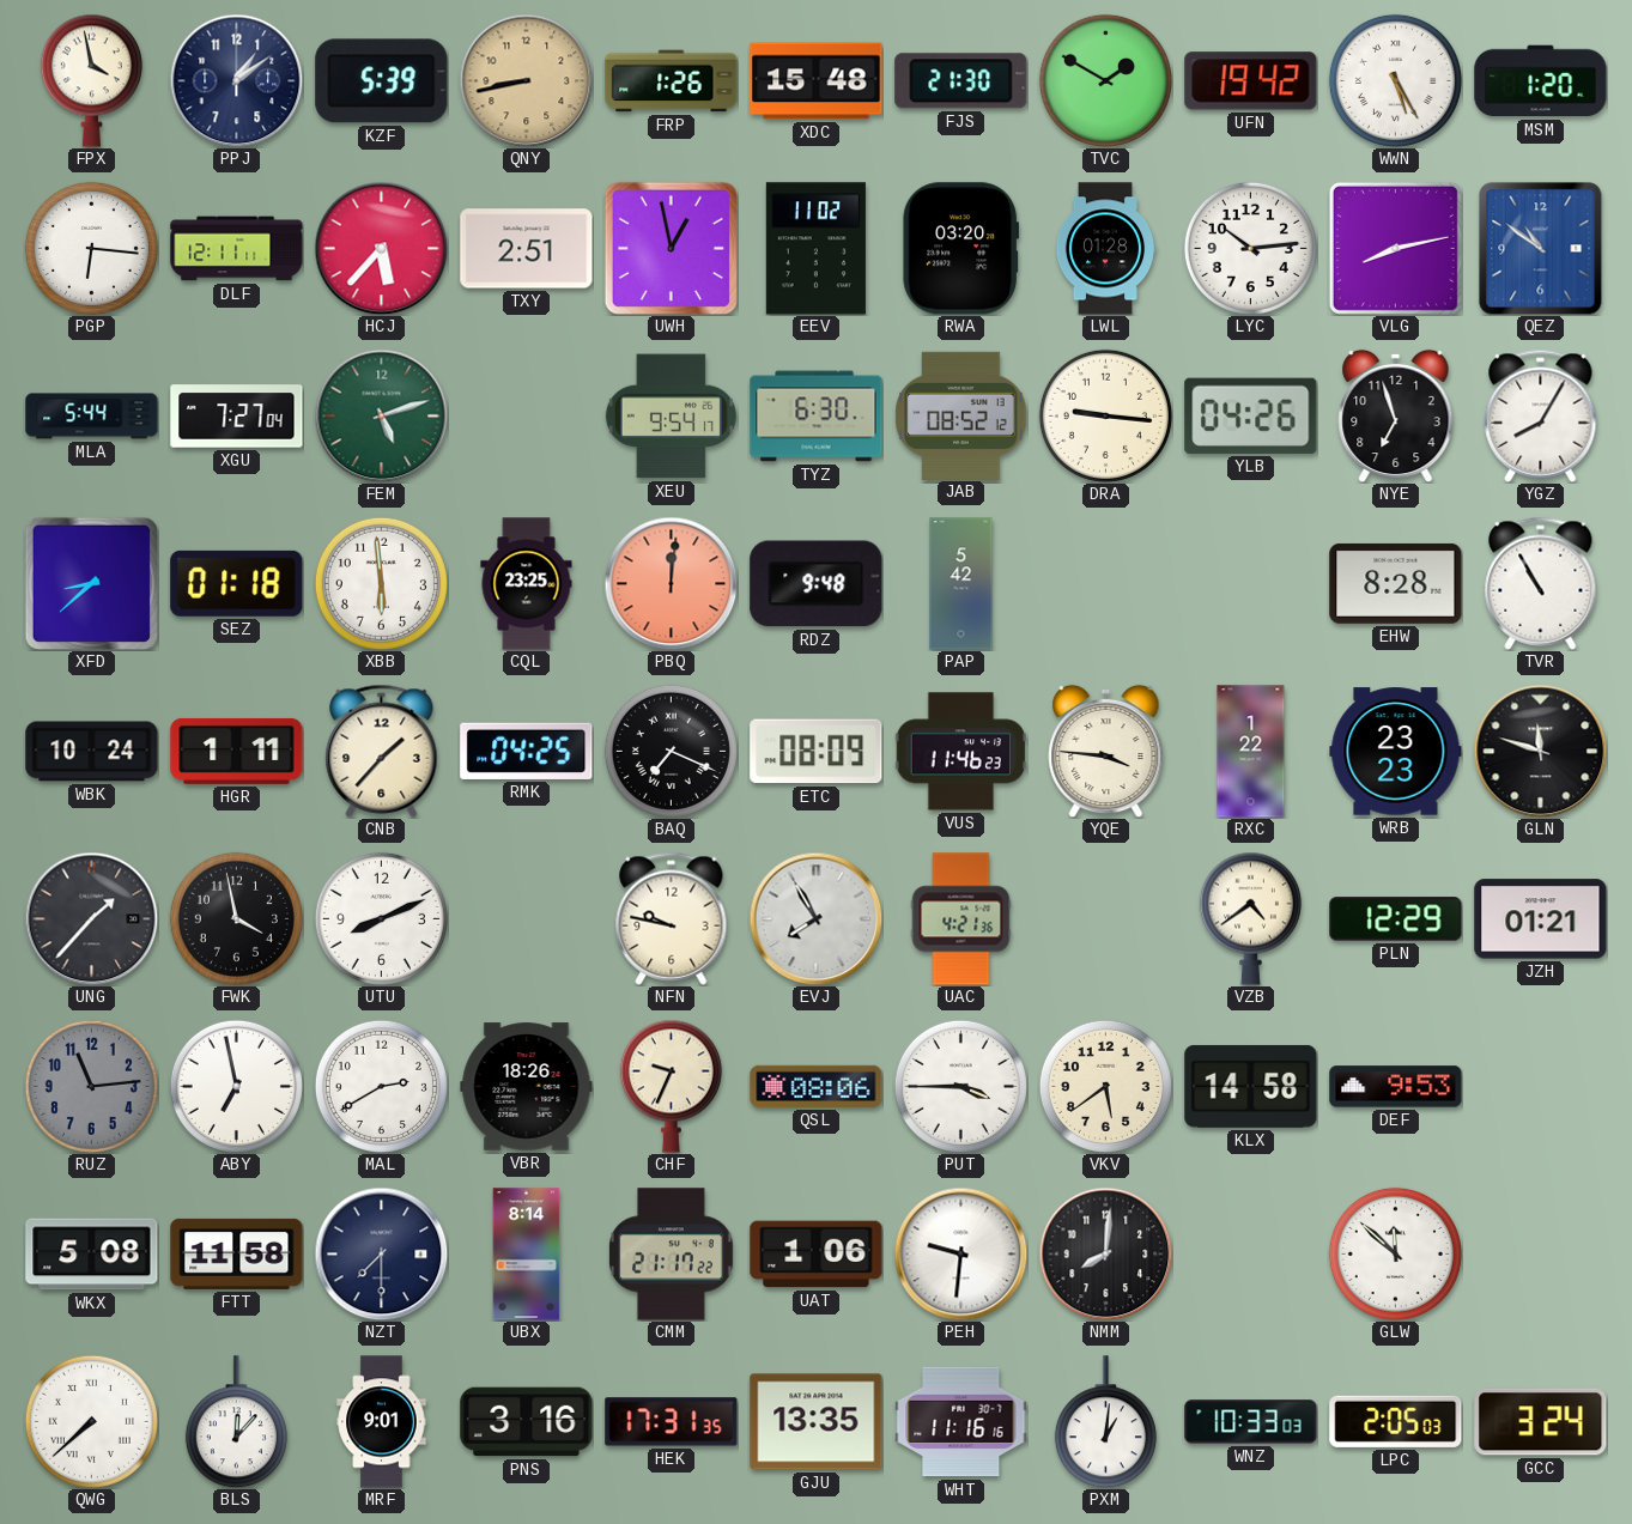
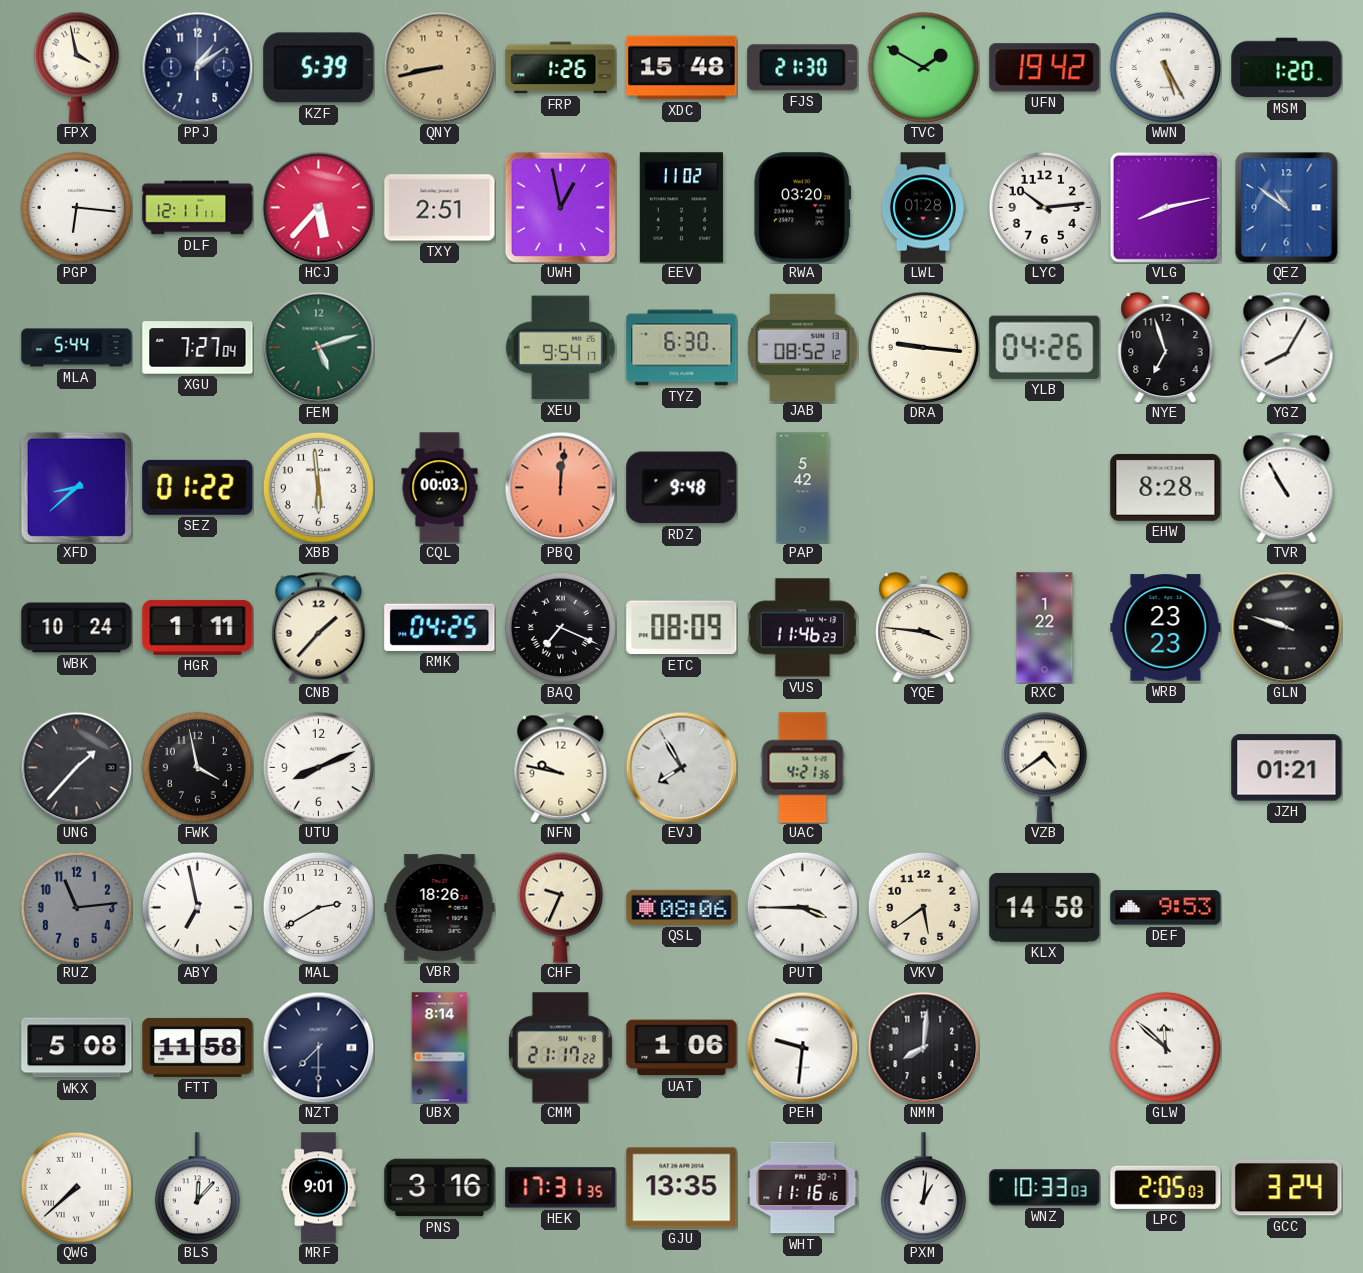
SEZ: 01:18 -> 01:22 (198, 487)
CQL: 23:25 -> 00:03 (440, 488)
GLN: 11:48 -> 9:48 (1286, 627)
PLN: 12:29 -> none (1396, 919)
